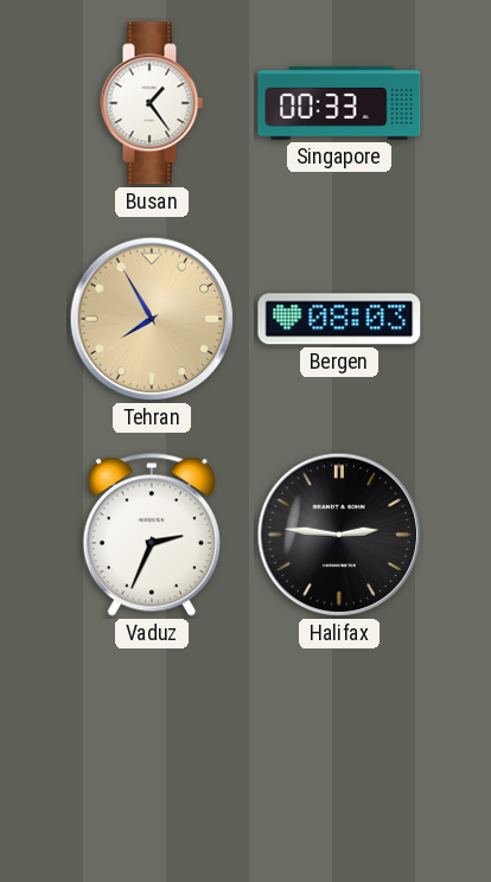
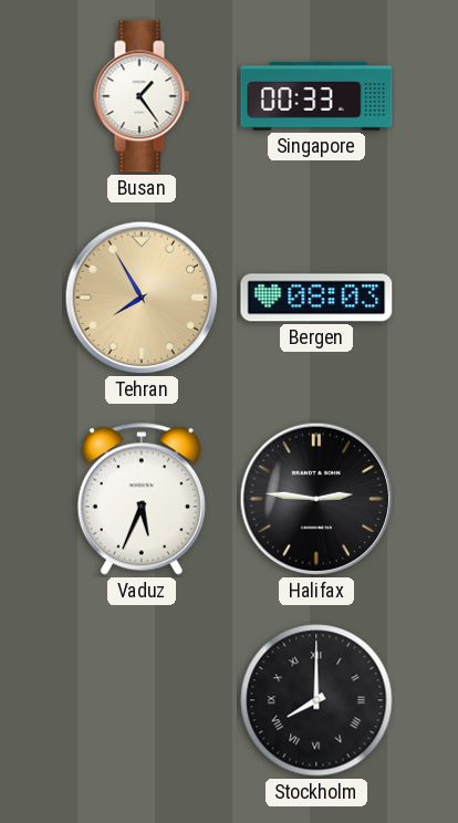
Vaduz: 2:34 -> 5:34 (142, 499)
Stockholm: none -> 8:00 (316, 700)
